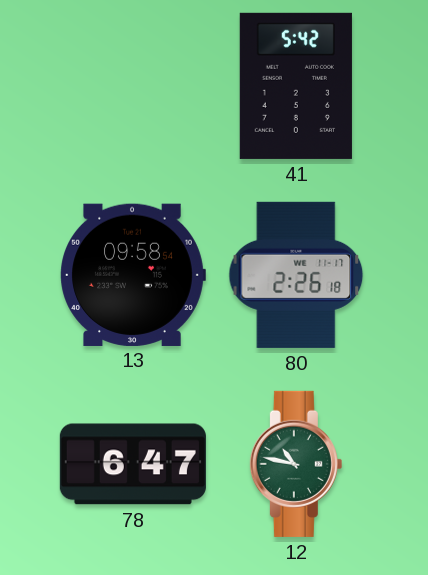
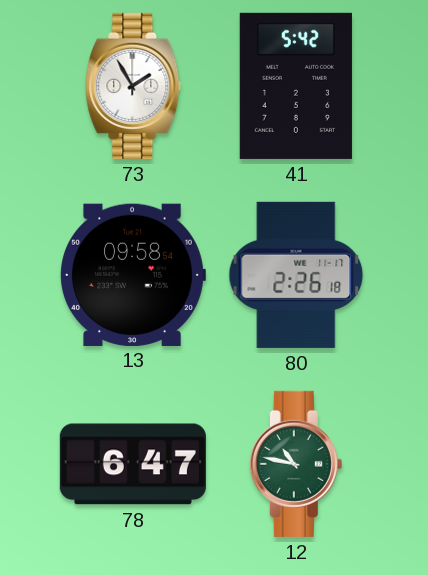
73: none -> 1:55 (133, 86)
